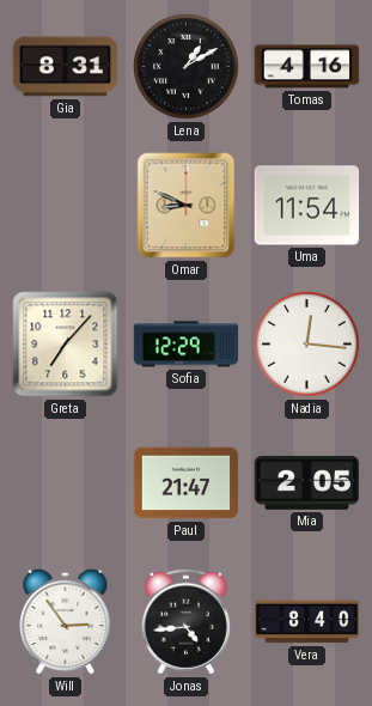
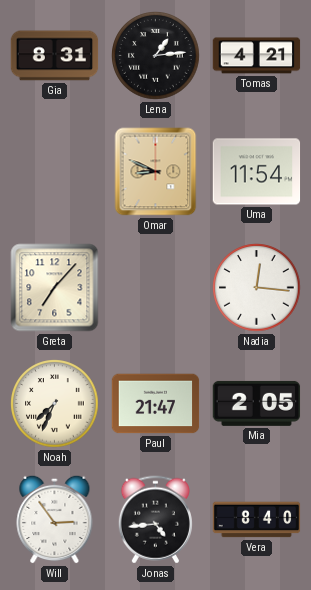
Lena: 1:10 -> 1:14 (156, 56)
Tomas: 4:16 -> 4:21 (257, 56)
Sofia: 12:29 -> none (187, 345)
Noah: none -> 7:34 (55, 404)
